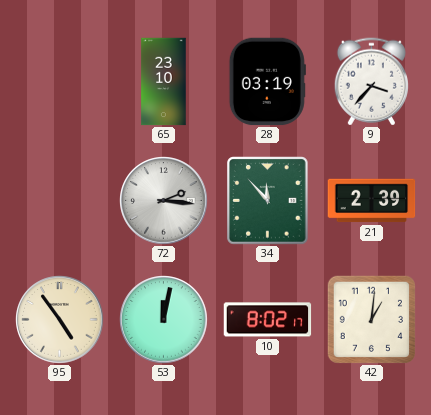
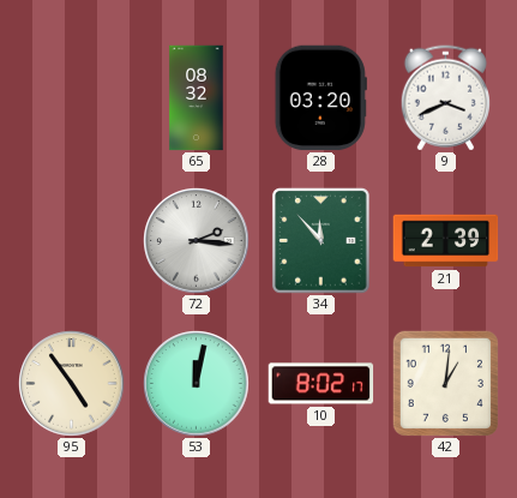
65: 23:10 -> 08:32 (197, 98)
28: 03:19 -> 03:20 (320, 98)
9: 3:37 -> 3:41 (445, 98)
